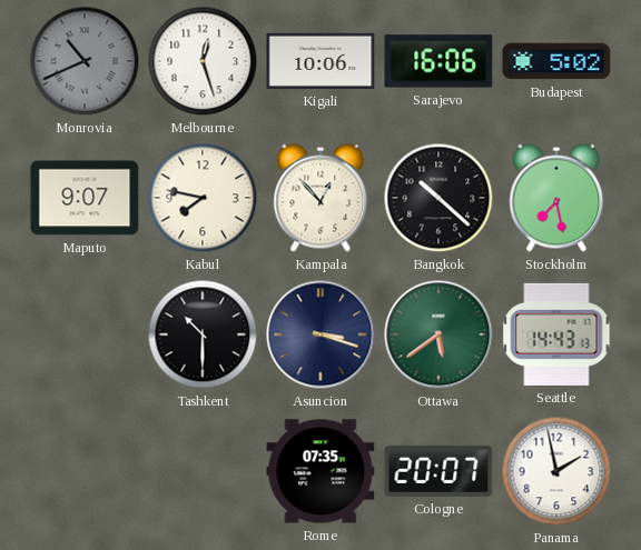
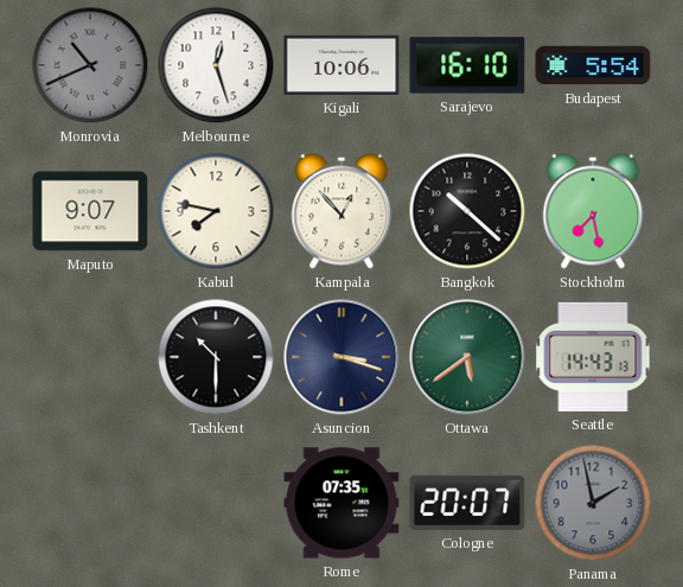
Sarajevo: 16:06 -> 16:10 (467, 65)
Budapest: 5:02 -> 5:54 (593, 65)
Panama dial: white -> grey (593, 503)
